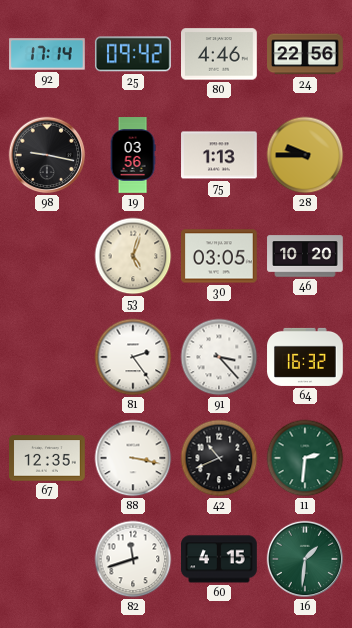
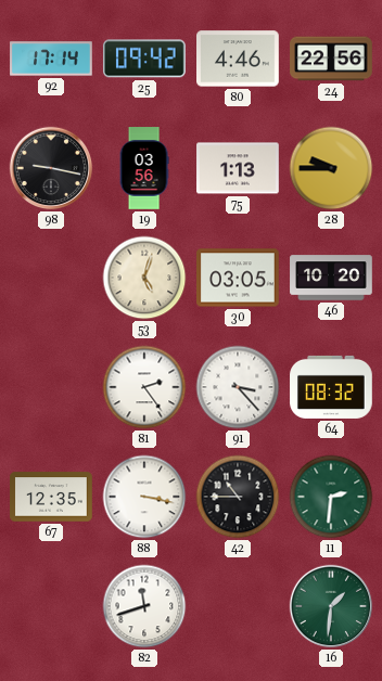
64: 16:32 -> 08:32 (331, 387)
42: 10:41 -> 10:45 (238, 497)
60: 4:15 -> none (220, 559)
